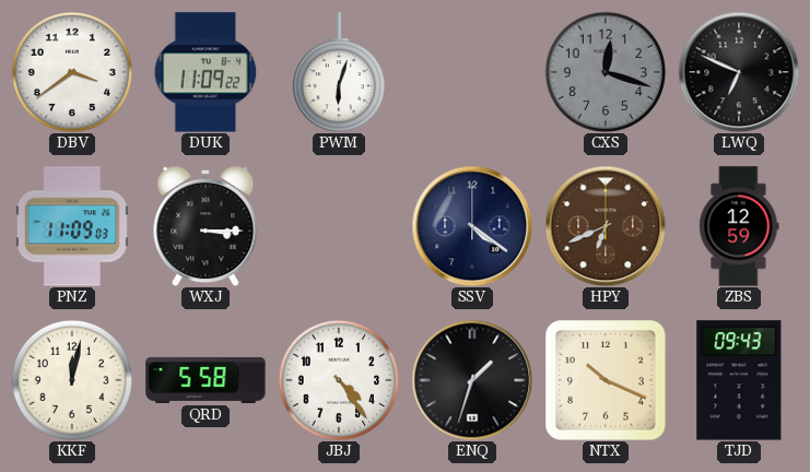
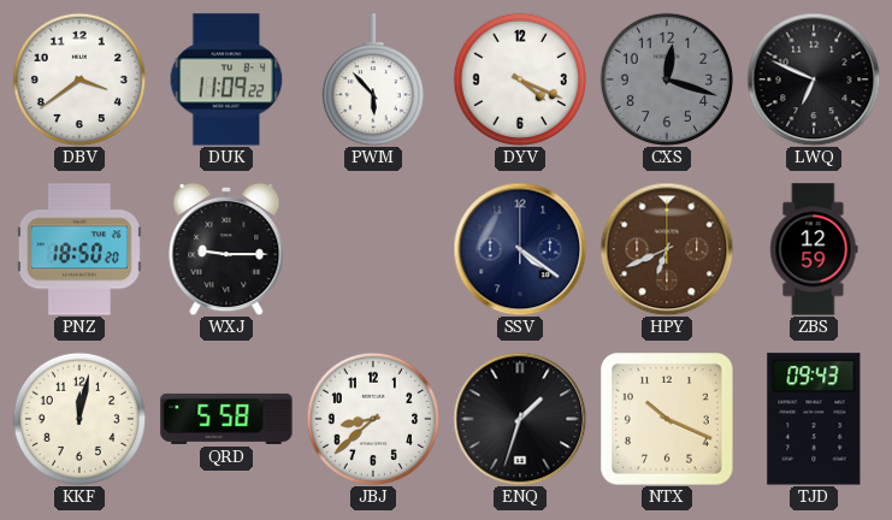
PWM: 6:03 -> 5:53 (373, 79)
DYV: none -> 4:19 (520, 79)
PNZ: 11:09 -> 18:50 (79, 249)
WXJ: 3:15 -> 9:15 (226, 249)
JBJ: 4:24 -> 8:38 (373, 419)
